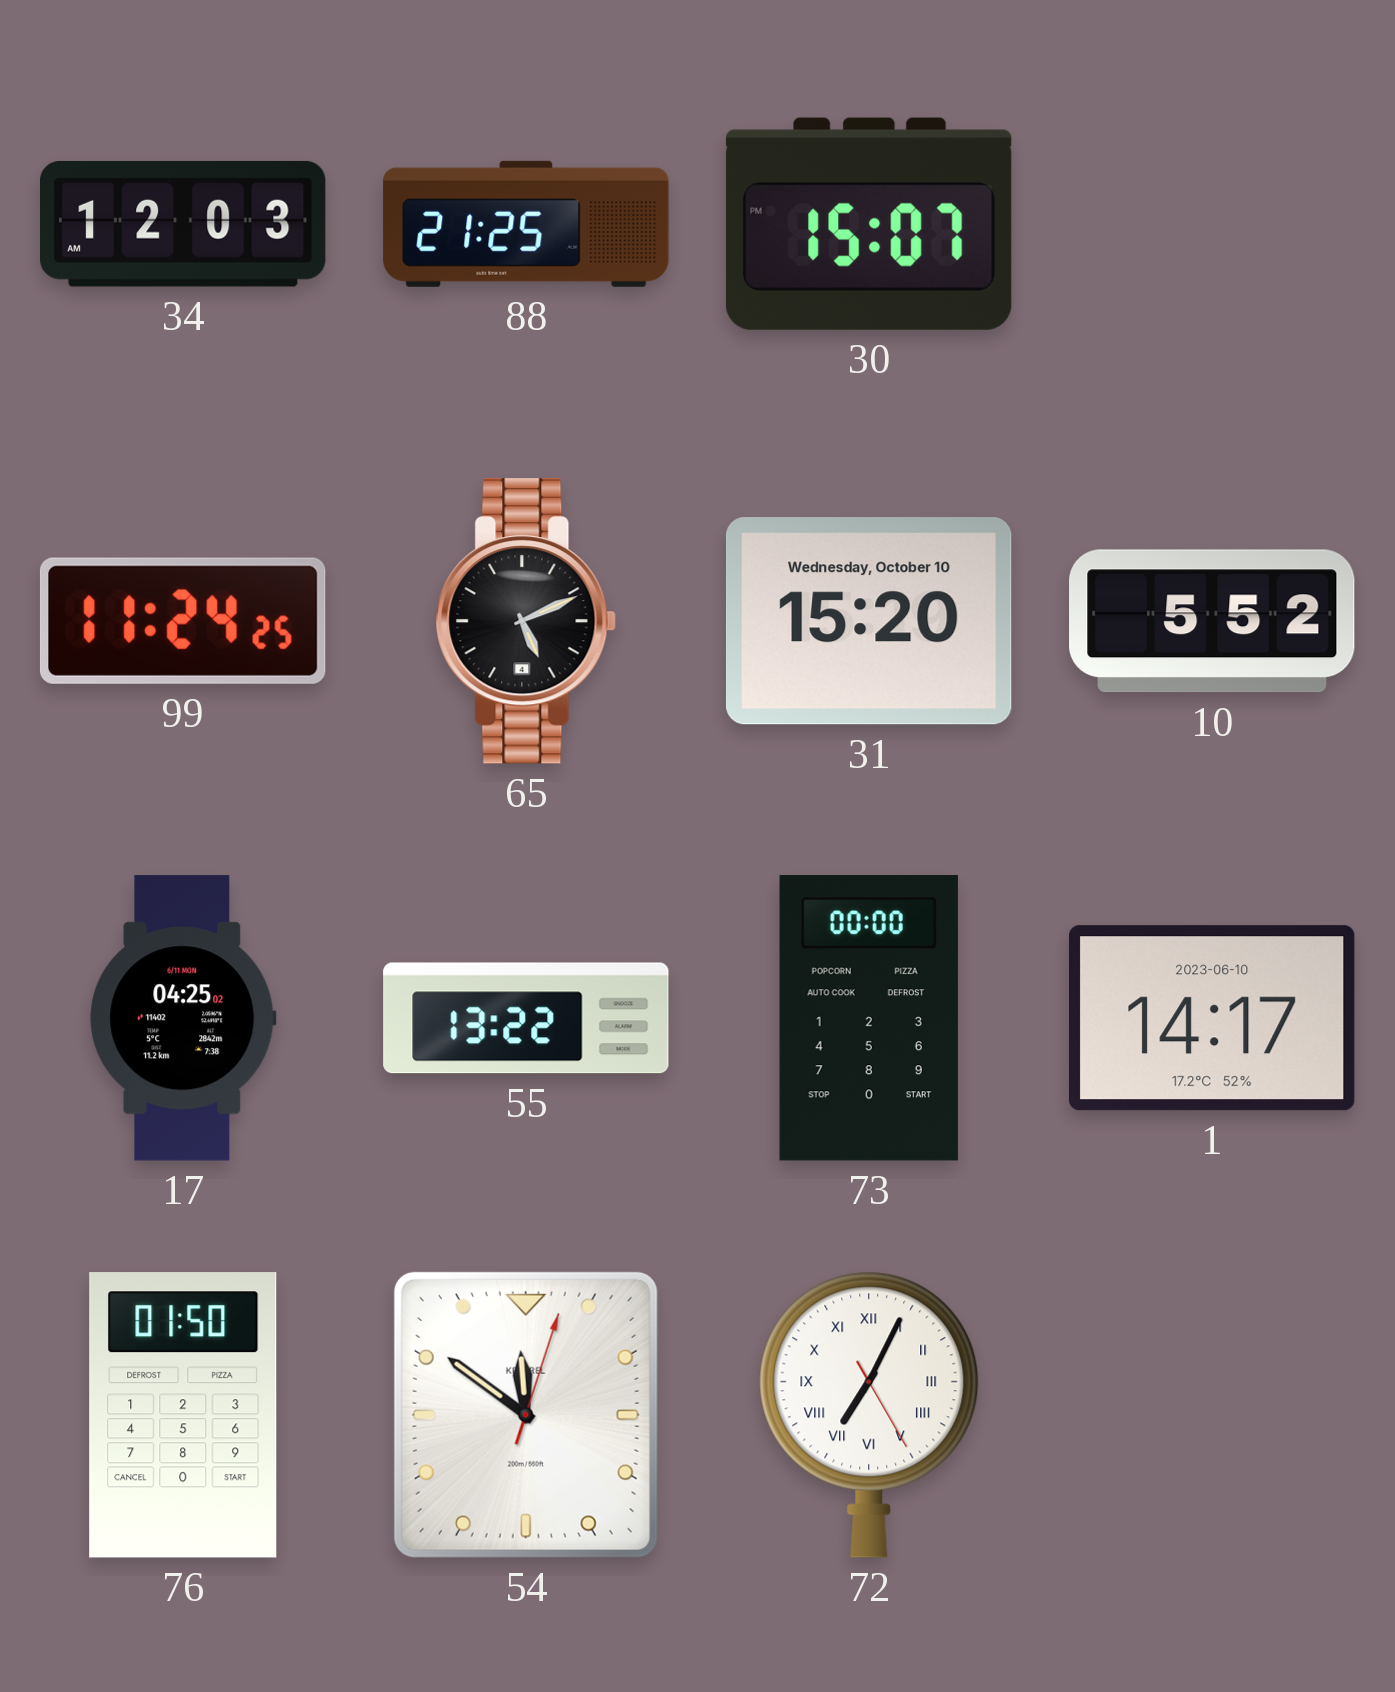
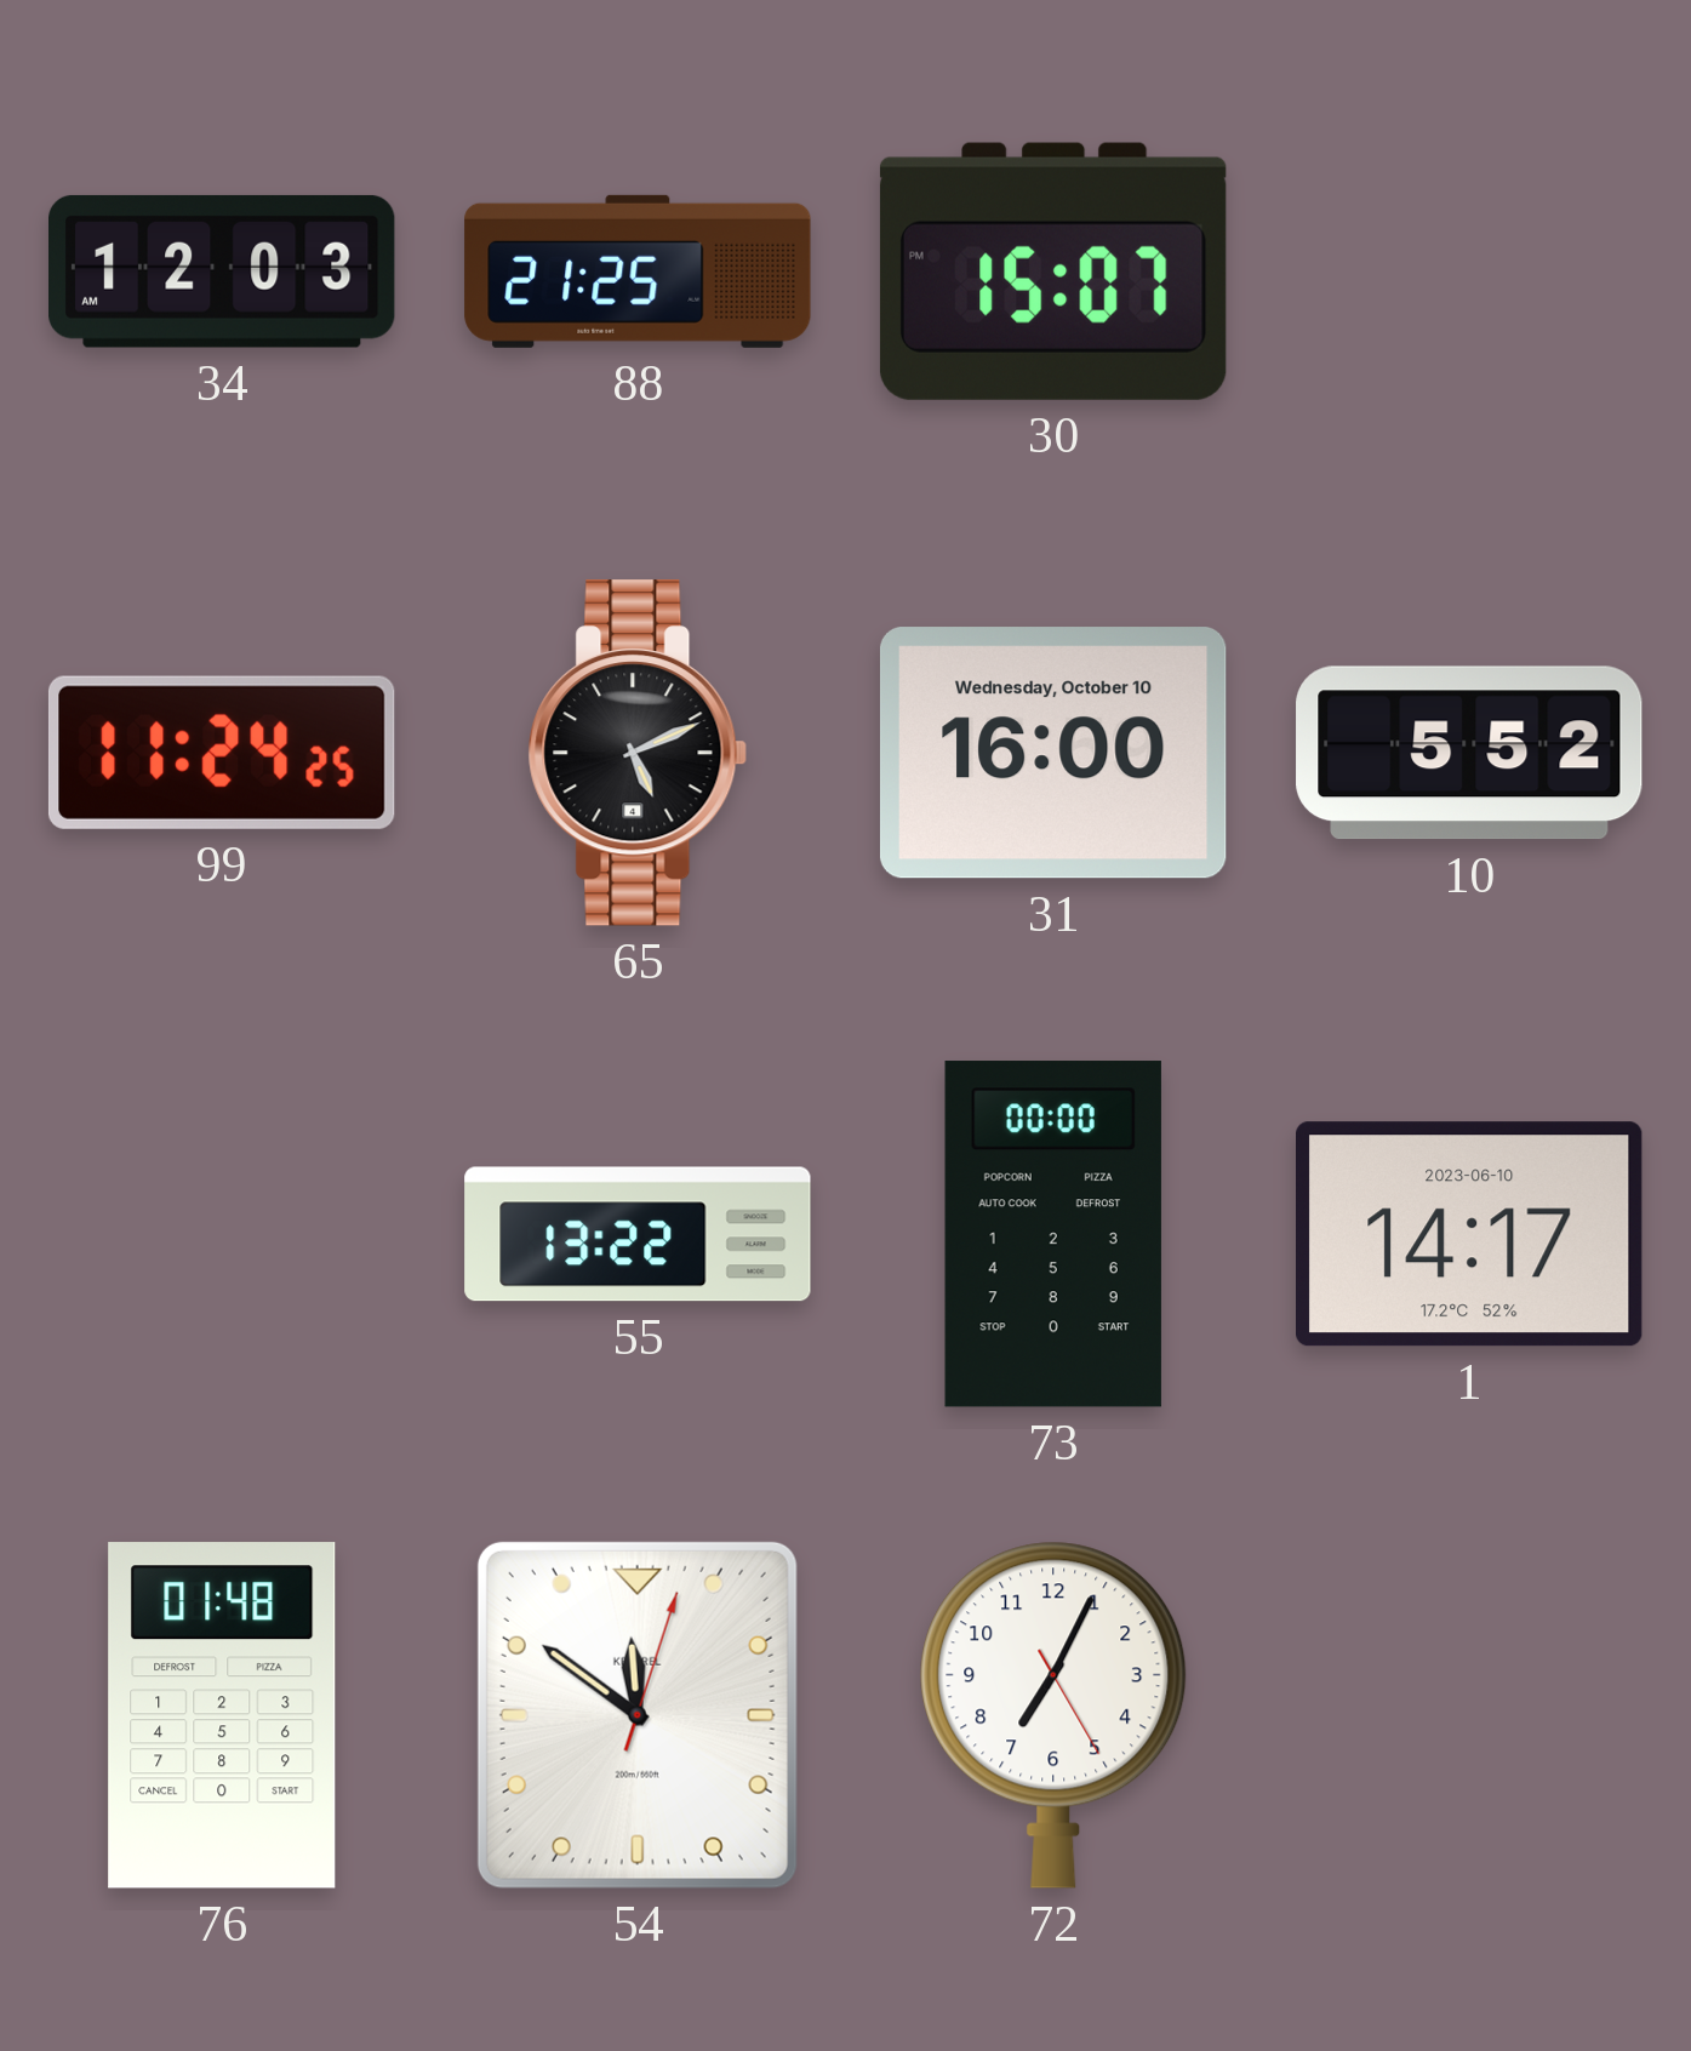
31: 15:20 -> 16:00 (1053, 753)
17: 04:25 -> none (183, 1018)
76: 01:50 -> 01:48 (222, 1715)
72 numerals: Roman -> Arabic (1053, 1715)
